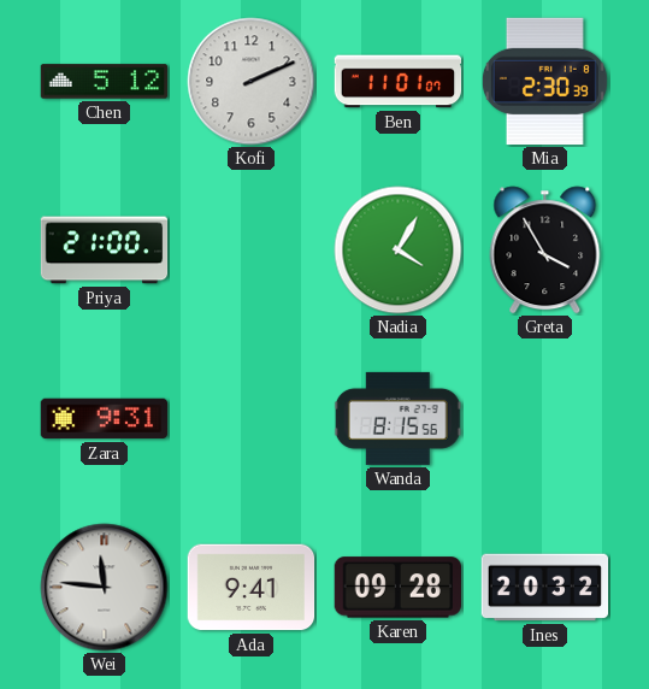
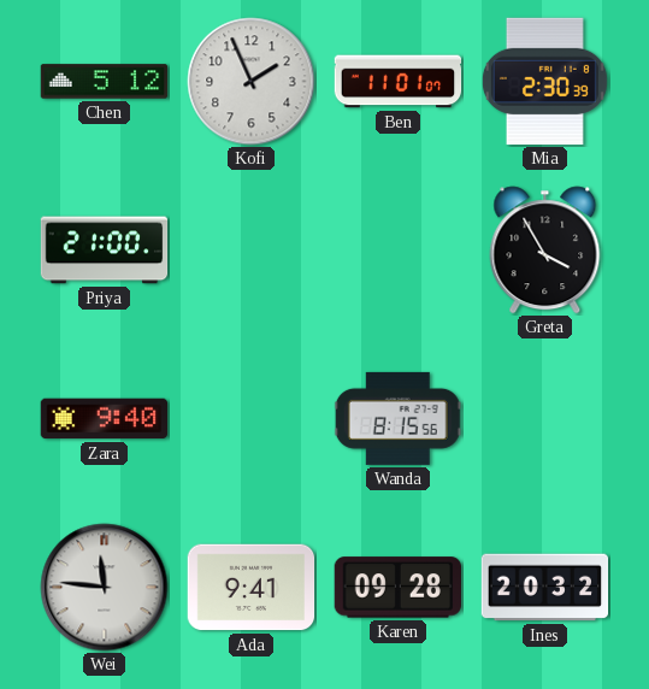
Kofi: 2:11 -> 1:56 (252, 82)
Nadia: 4:05 -> none (399, 251)
Zara: 9:31 -> 9:40 (105, 419)
